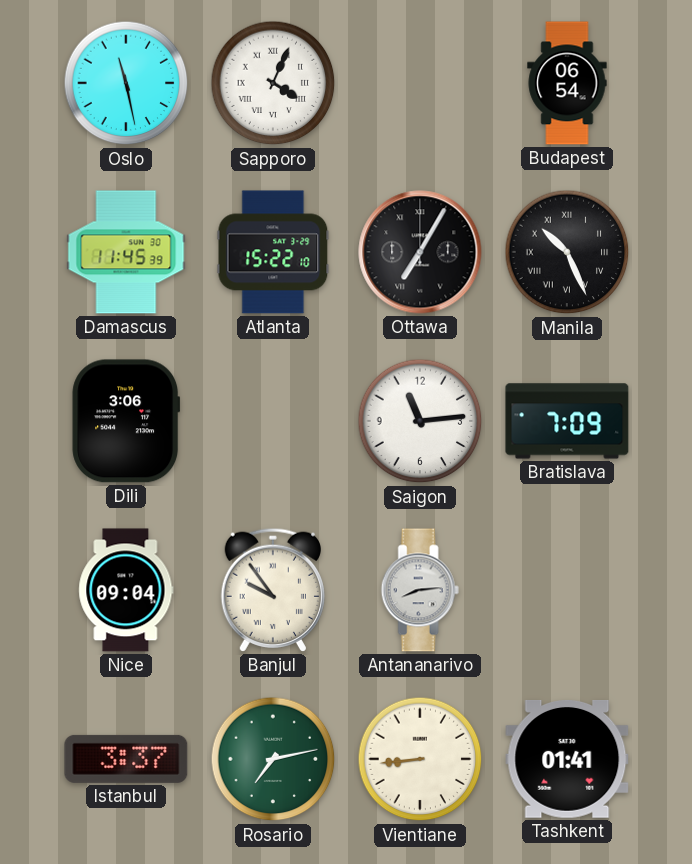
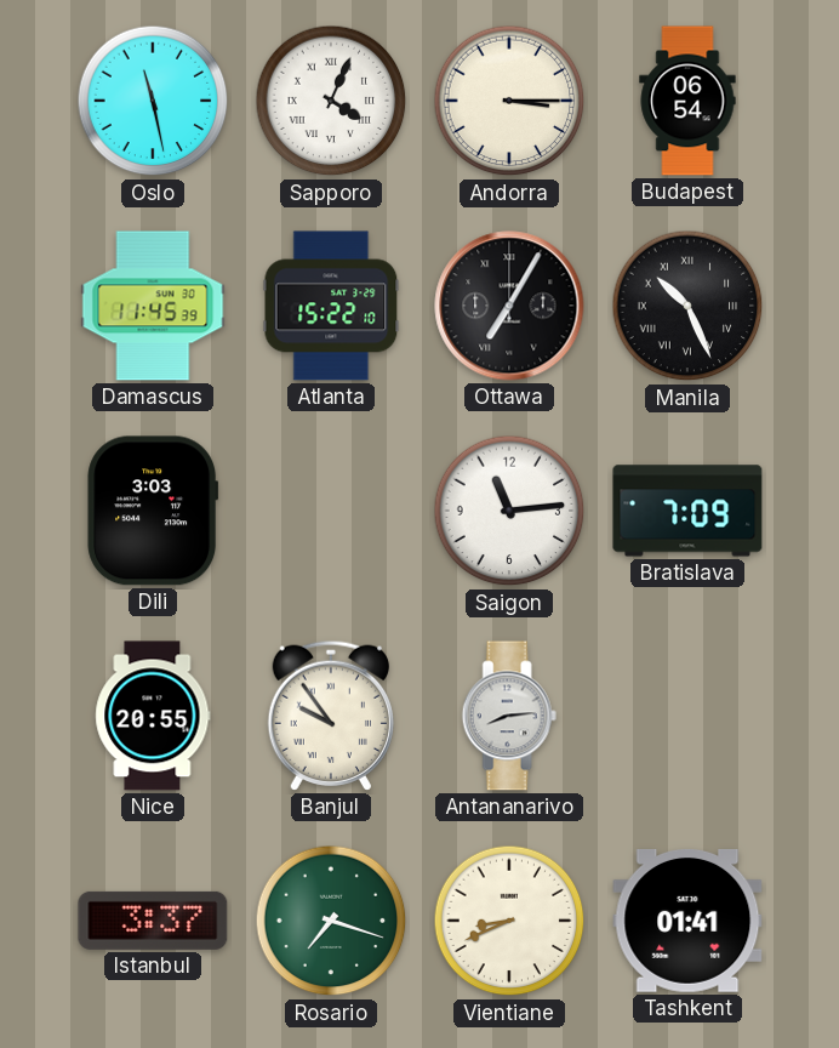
Andorra: none -> 3:15 (509, 101)
Dili: 3:06 -> 3:03 (153, 511)
Nice: 09:04 -> 20:55 (153, 716)
Rosario: 7:13 -> 7:18 (331, 921)
Vientiane: 8:44 -> 8:41 (509, 921)
